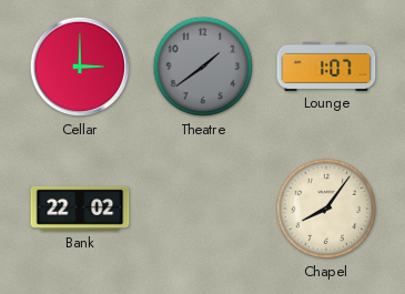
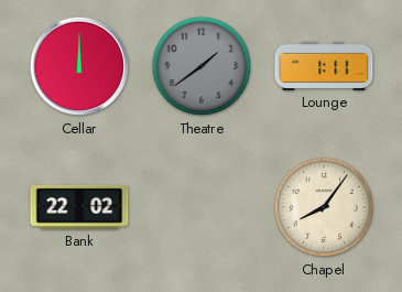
Cellar: 3:00 -> 12:00 (79, 66)
Lounge: 1:07 -> 1:11 (324, 66)
